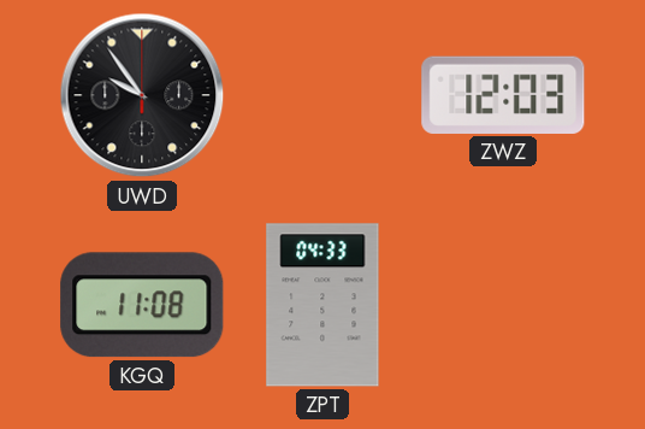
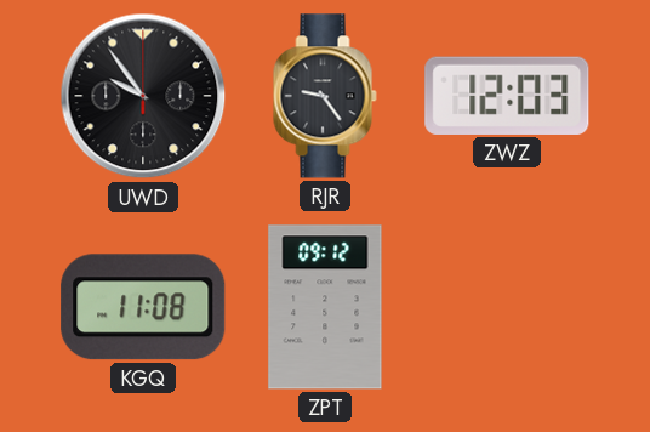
RJR: none -> 9:24 (325, 96)
ZPT: 04:33 -> 09:12 (325, 307)
